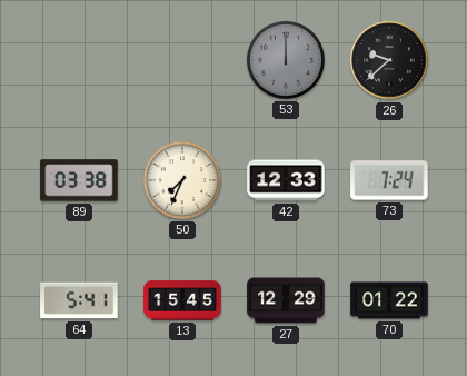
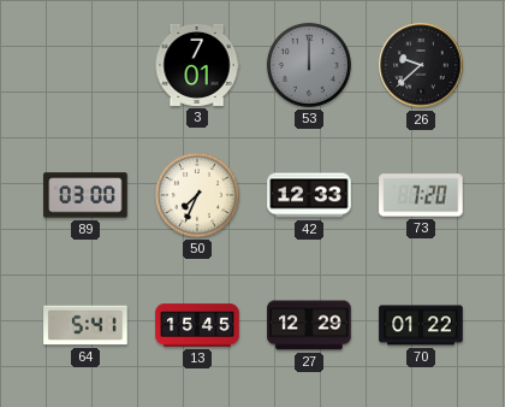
3: none -> 7:01 (197, 65)
89: 03:38 -> 03:00 (85, 195)
73: 7:24 -> 7:20 (421, 195)
